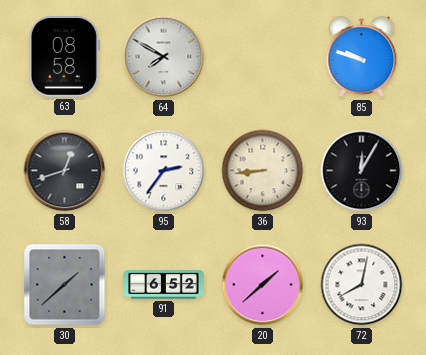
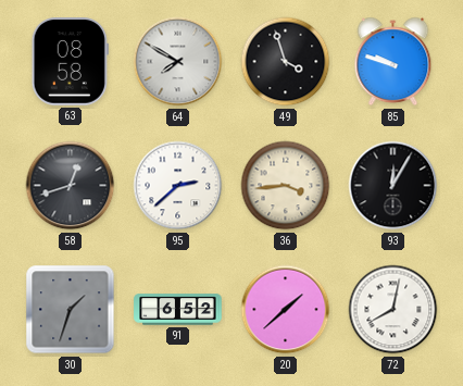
49: none -> 3:57 (286, 62)
95: 2:36 -> 2:38 (178, 186)
36: 8:44 -> 3:44 (286, 186)
30: 1:38 -> 1:33 (71, 310)
